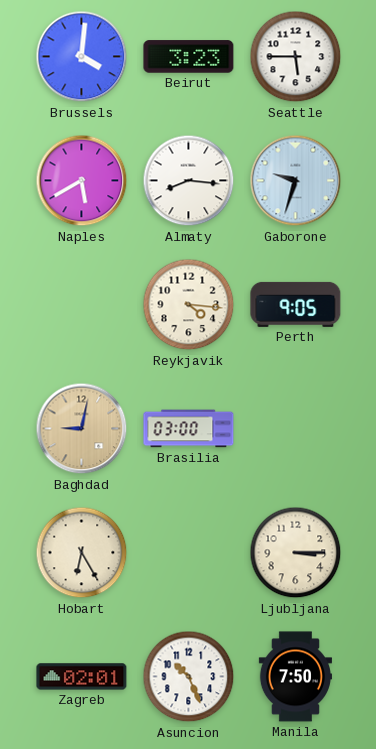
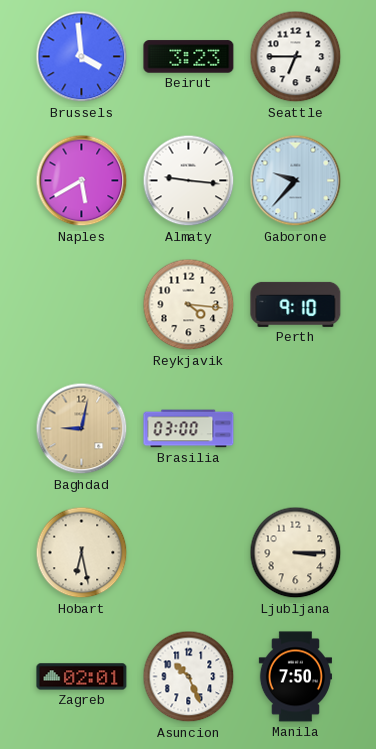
Brussels: 4:01 -> 3:59 (82, 57)
Seattle: 5:45 -> 6:45 (296, 57)
Almaty: 8:16 -> 9:16 (189, 181)
Gaborone: 9:33 -> 9:37 (296, 181)
Perth: 9:05 -> 9:10 (296, 304)
Hobart: 6:25 -> 6:28 (82, 553)
